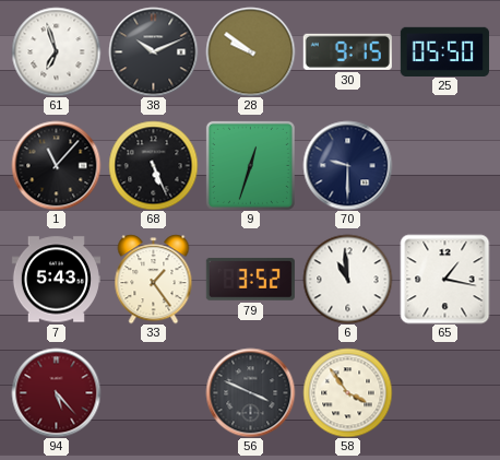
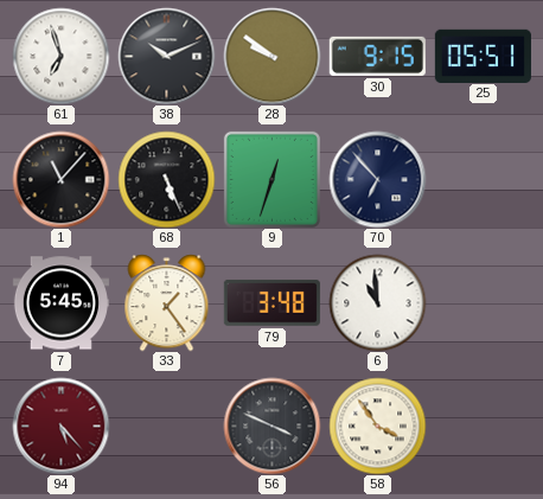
25: 05:50 -> 05:51 (483, 56)
70: 9:30 -> 6:53 (377, 179)
7: 5:43 -> 5:45 (60, 303)
79: 3:52 -> 3:48 (271, 302)
65: 1:17 -> none (444, 279)
